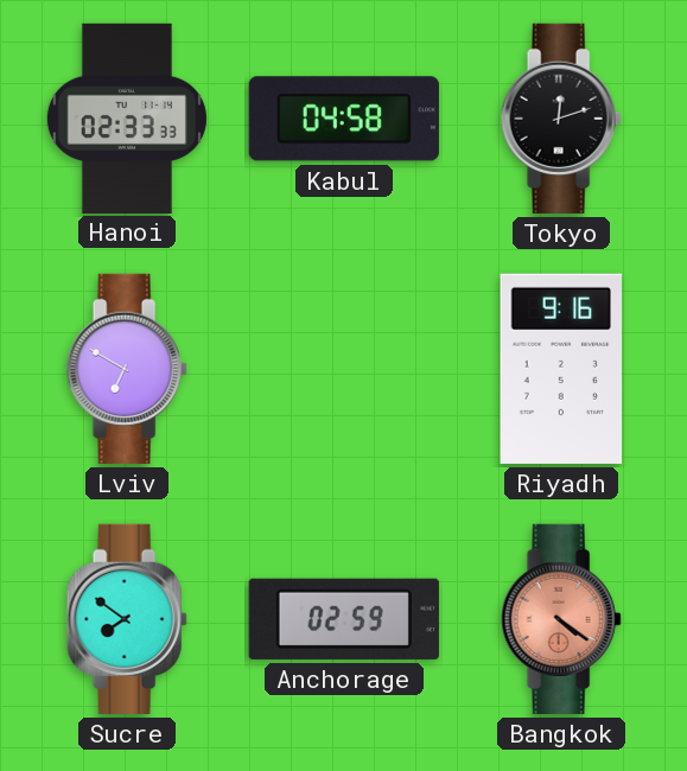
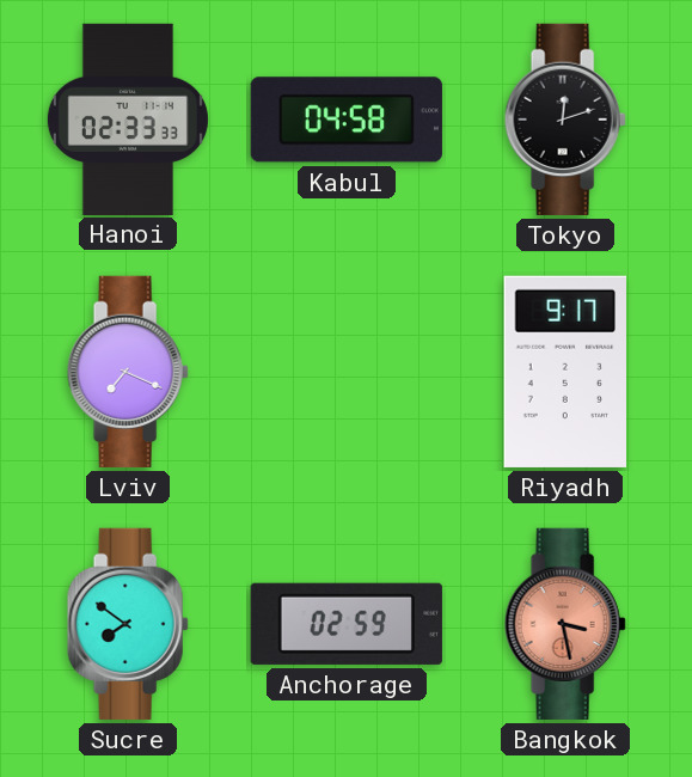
Lviv: 6:50 -> 7:19 (128, 372)
Riyadh: 9:16 -> 9:17 (564, 372)
Bangkok: 4:21 -> 3:28 (565, 624)
